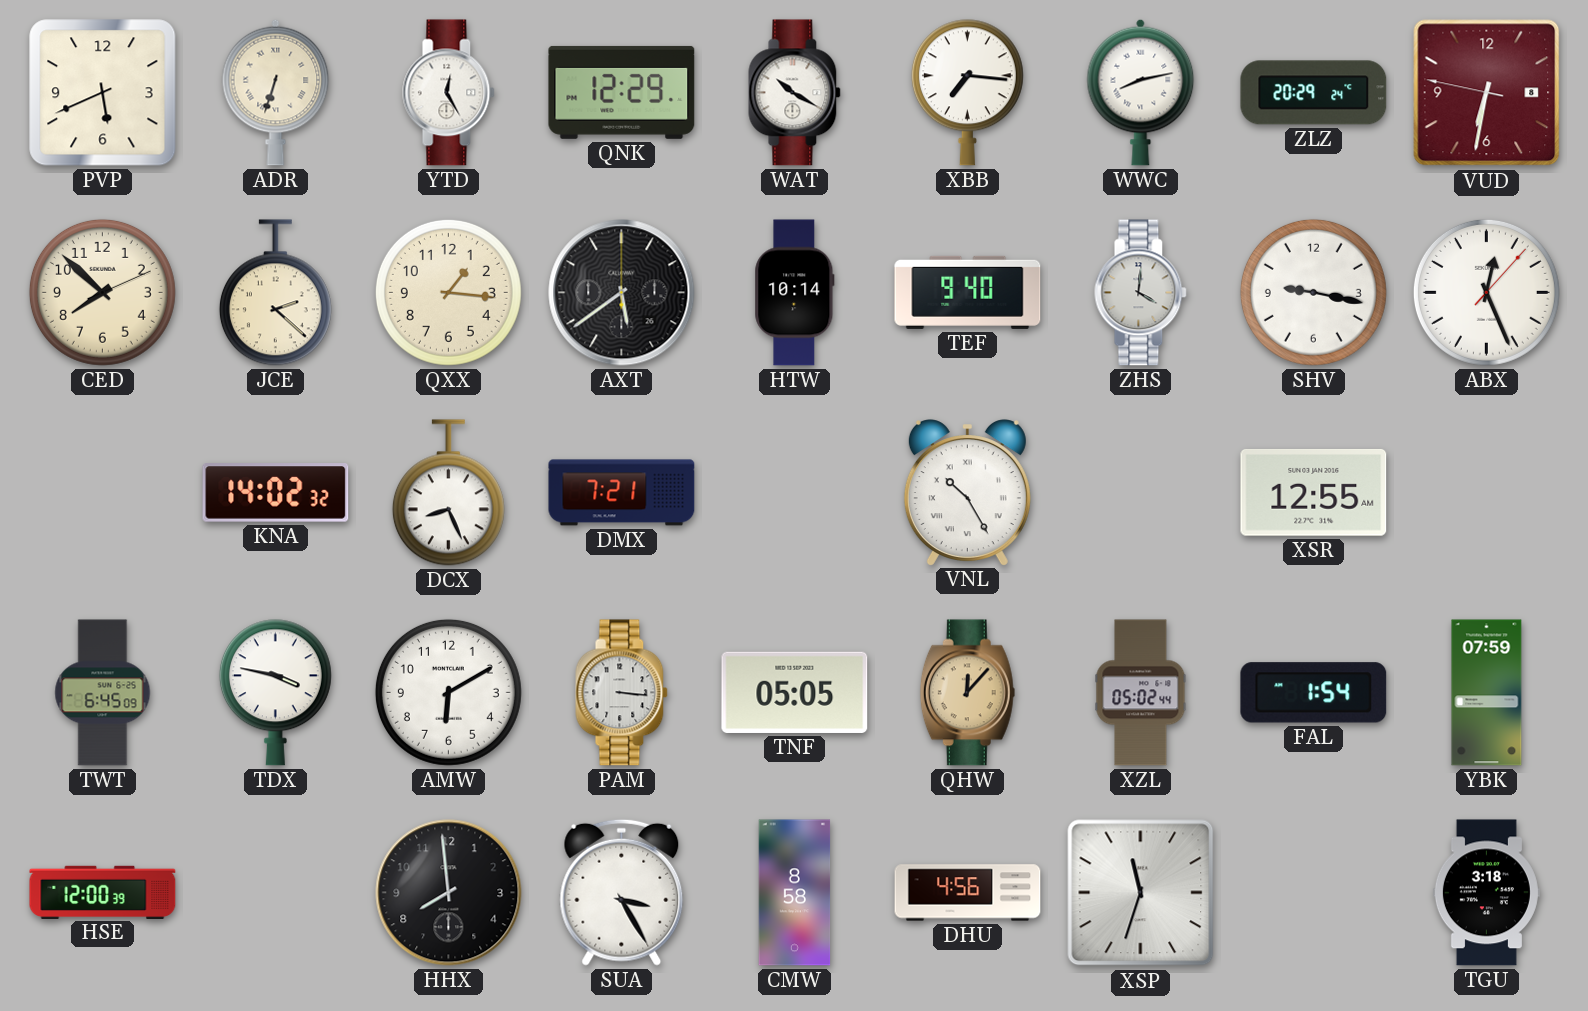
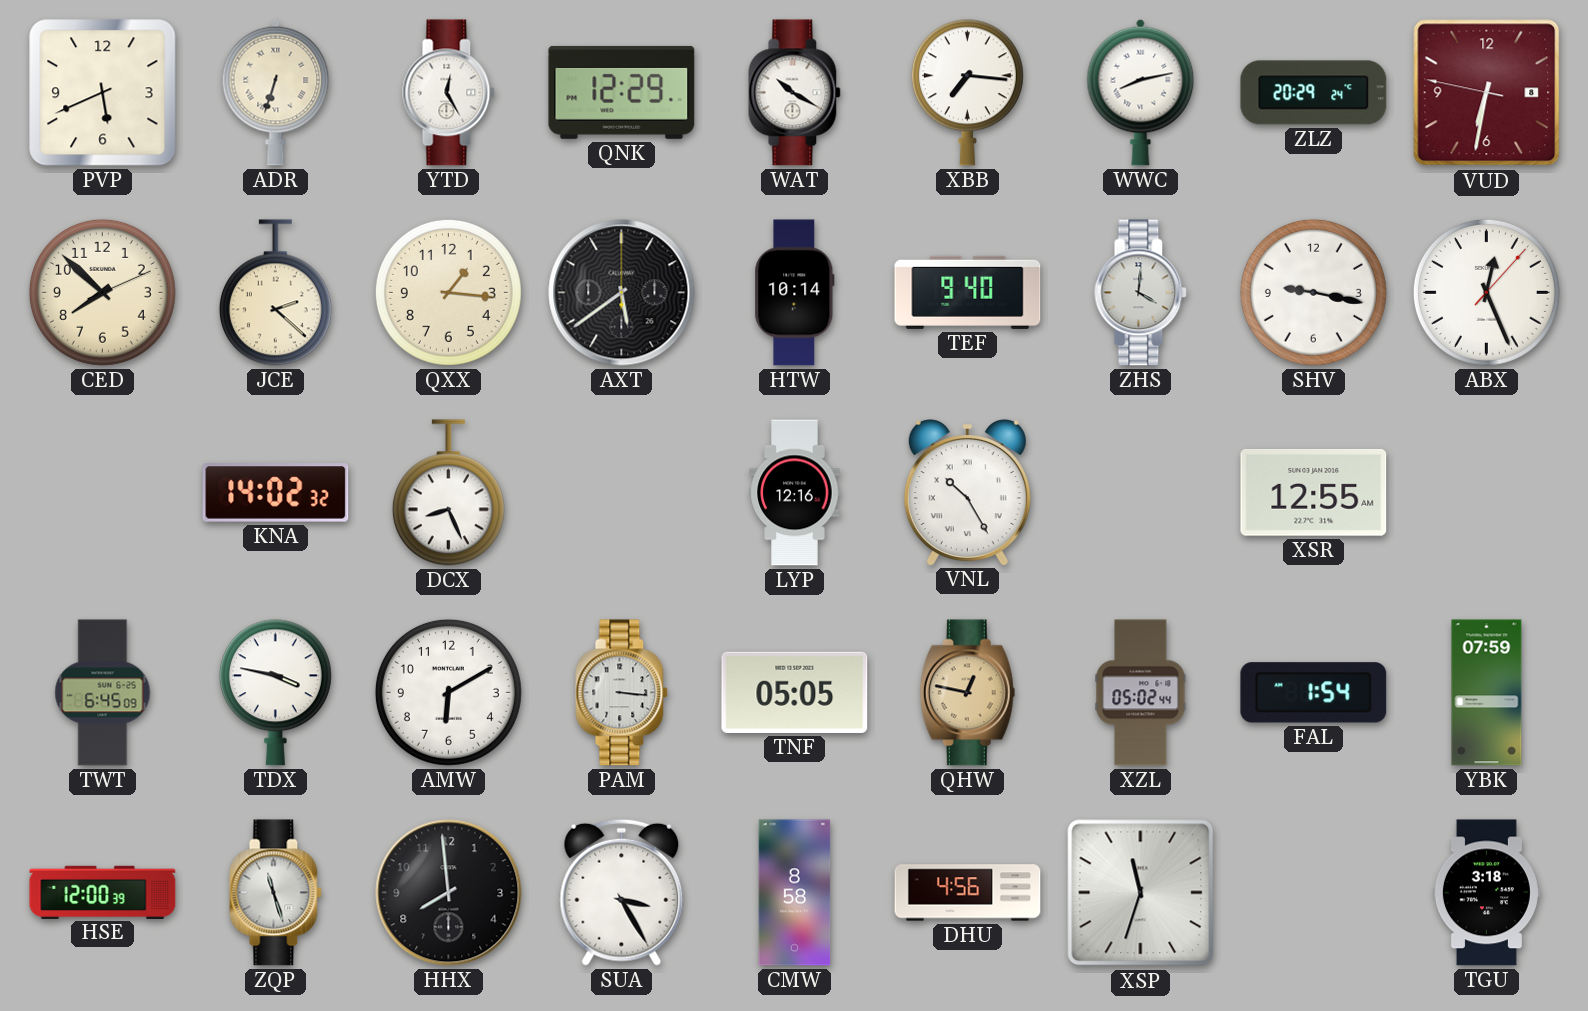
DMX: 7:21 -> none (622, 493)
LYP: none -> 12:16 (795, 493)
QHW: 12:07 -> 12:47 (967, 693)
ZQP: none -> 11:27 (276, 893)
